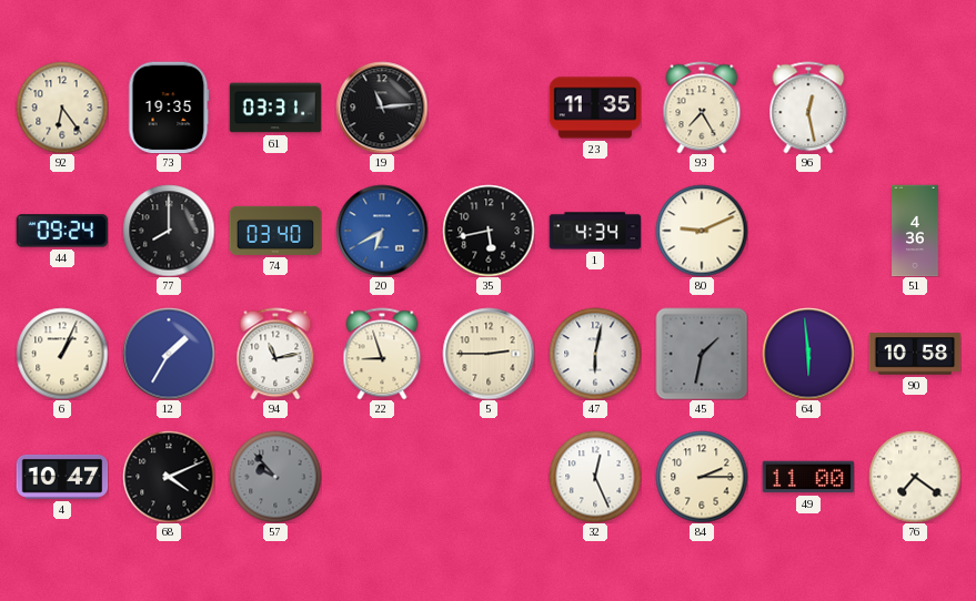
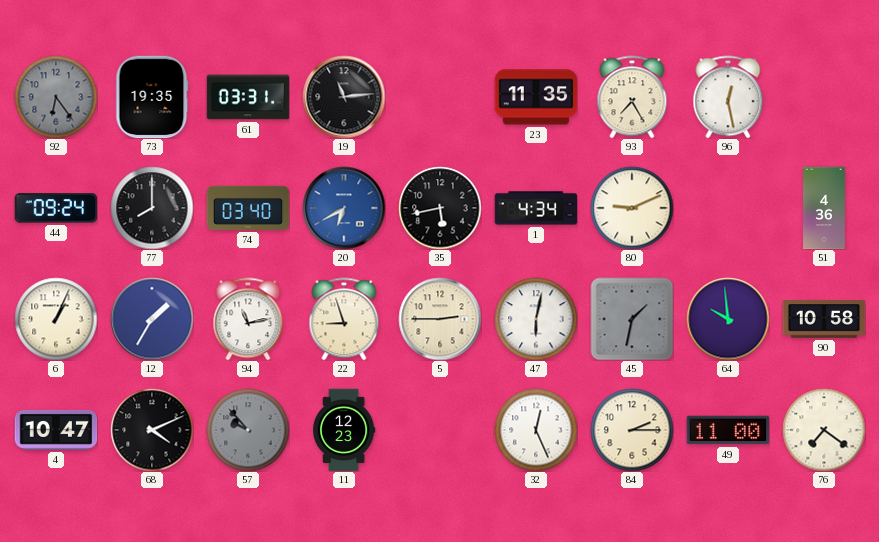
92 dial: cream -> grey (56, 97)
64: 5:59 -> 9:59 (728, 319)
11: none -> 12:23 (344, 430)
